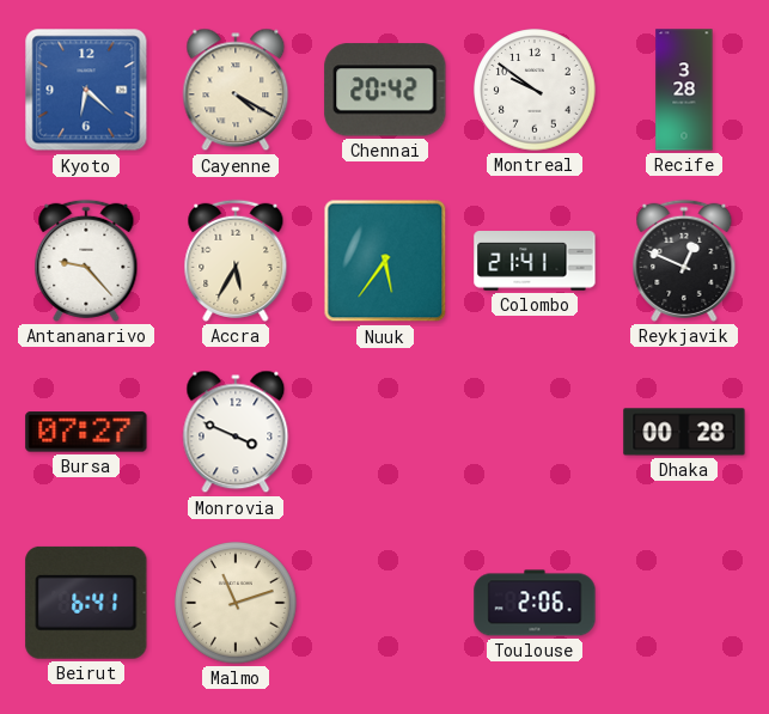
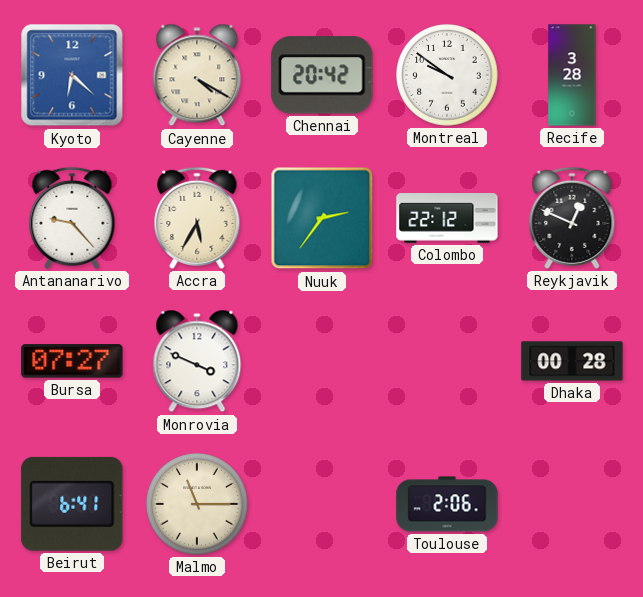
Nuuk: 5:36 -> 2:36 (322, 218)
Colombo: 21:41 -> 22:12 (447, 218)
Malmo: 11:12 -> 11:15 (197, 504)
